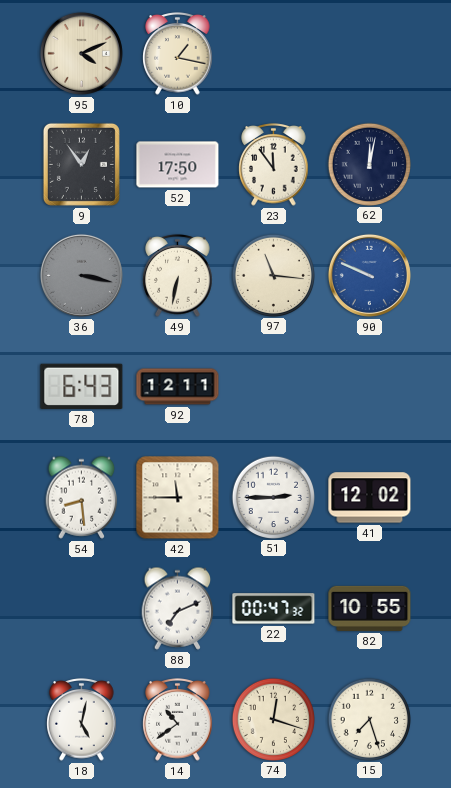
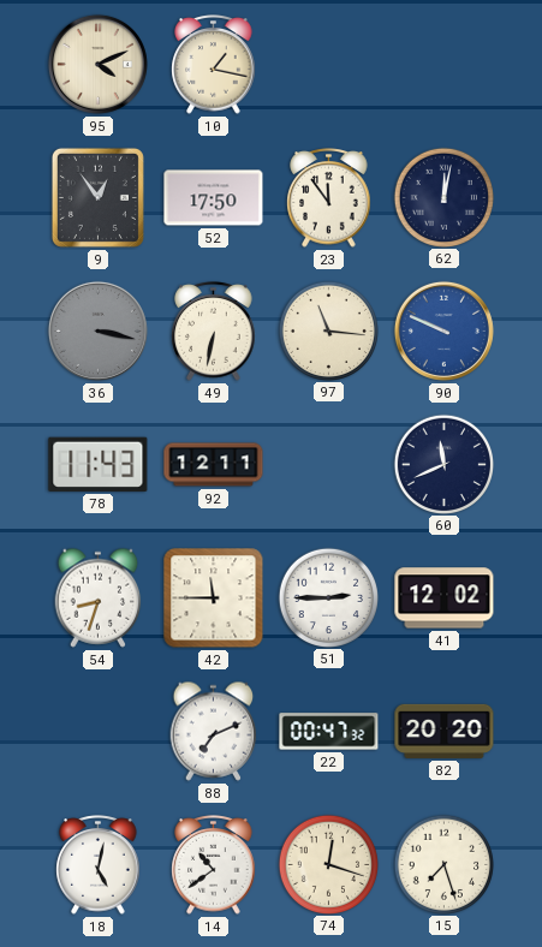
78: 6:43 -> 11:43 (99, 464)
60: none -> 11:41 (443, 464)
54: 8:29 -> 8:33 (99, 597)
82: 10:55 -> 20:20 (445, 731)
